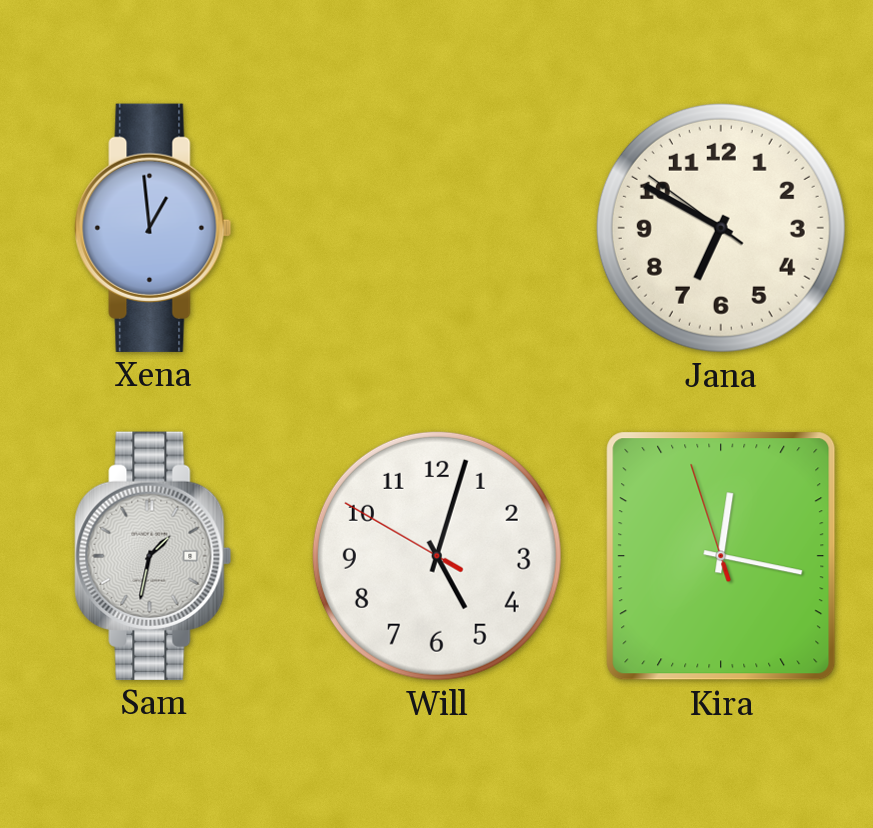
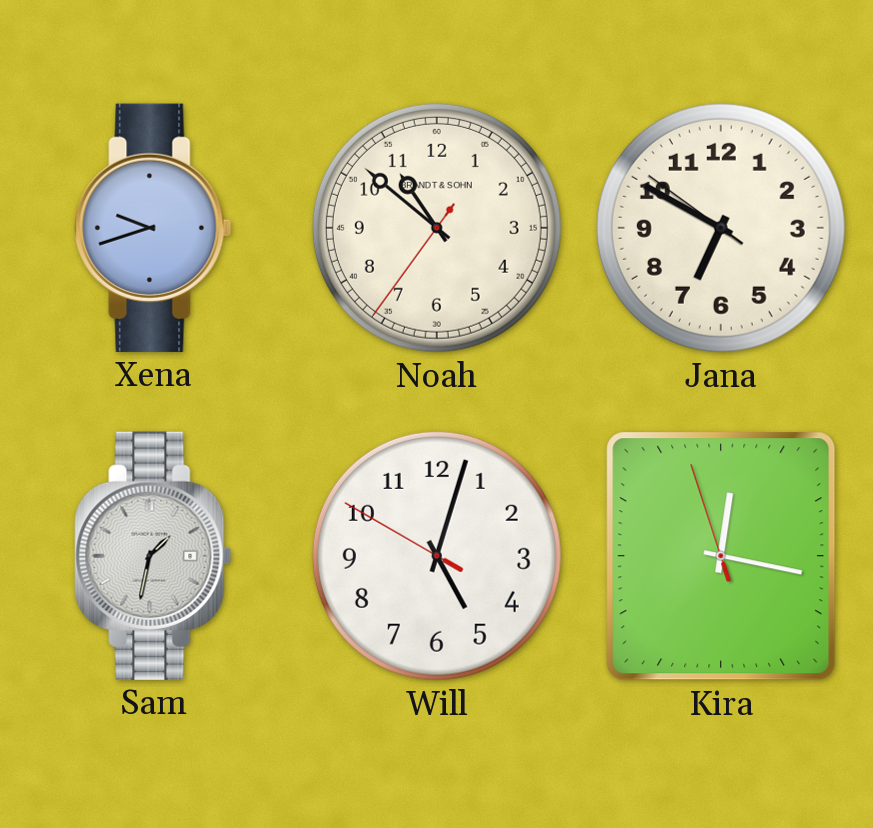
Xena: 12:59 -> 9:42 (153, 228)
Noah: none -> 10:51 (437, 228)
